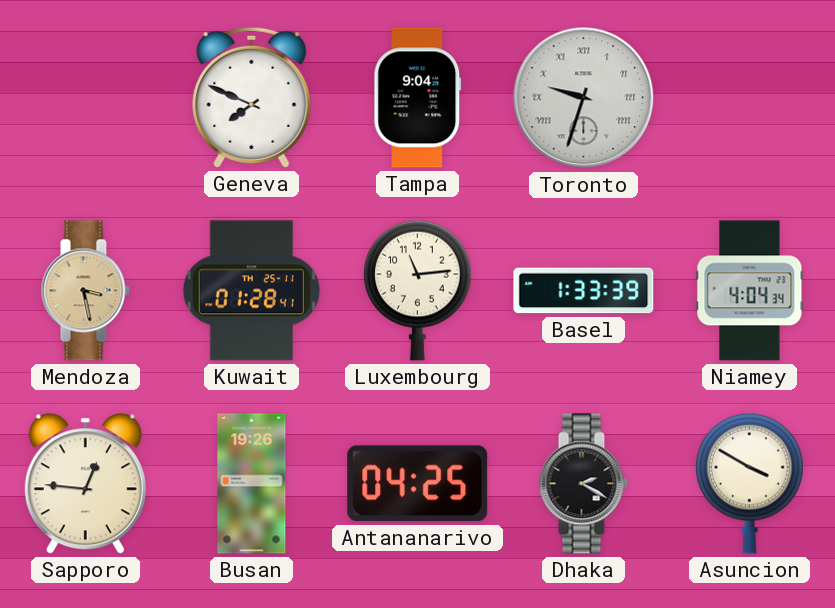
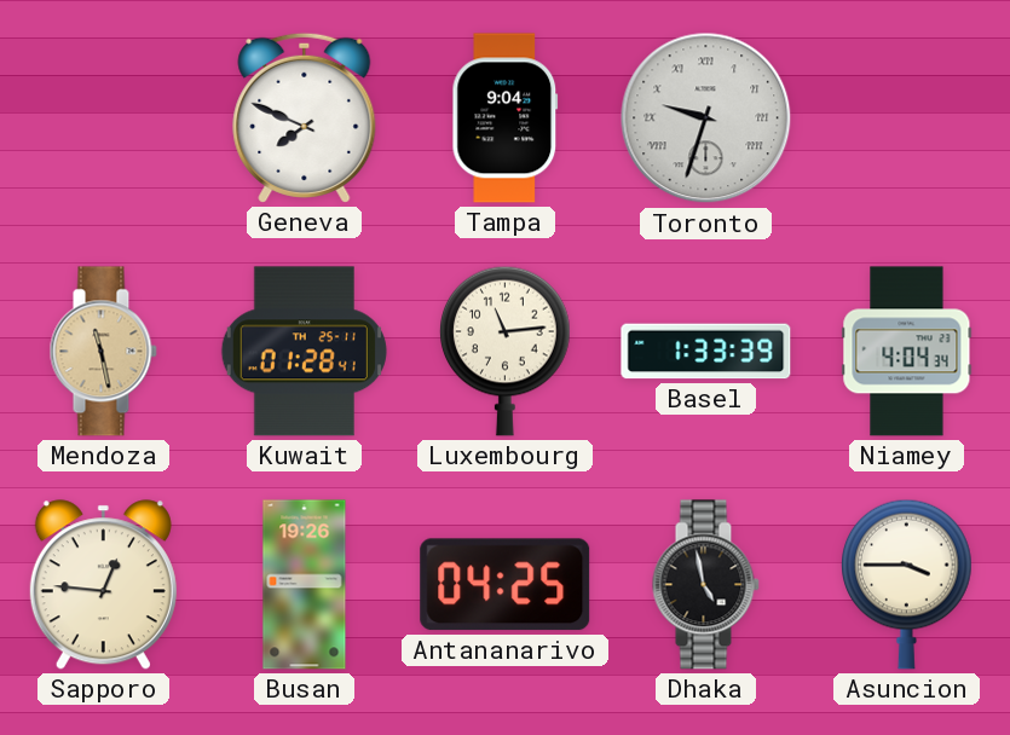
Mendoza: 3:28 -> 11:28 (103, 352)
Dhaka: 2:20 -> 4:58 (705, 585)
Asuncion: 3:50 -> 3:45 (907, 584)
